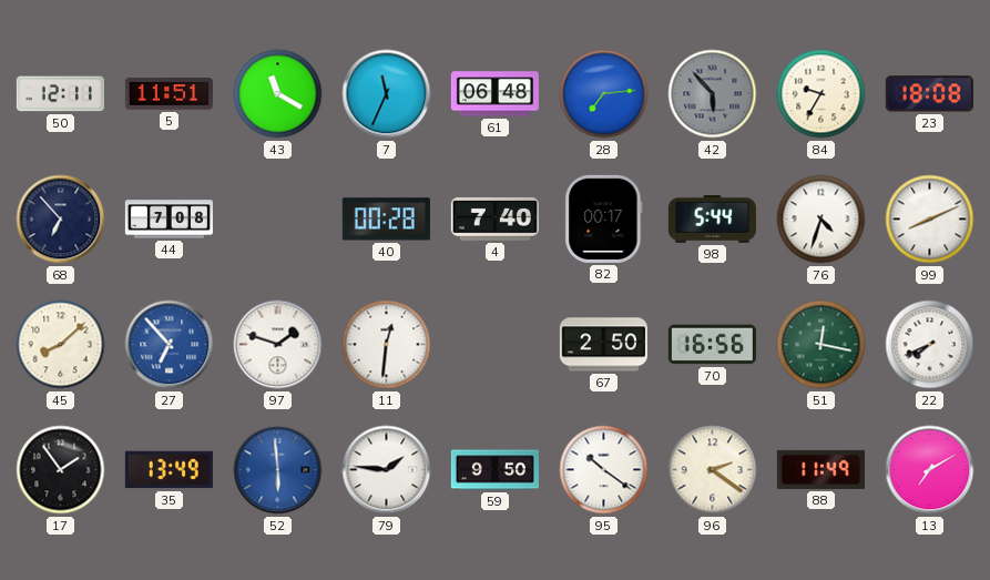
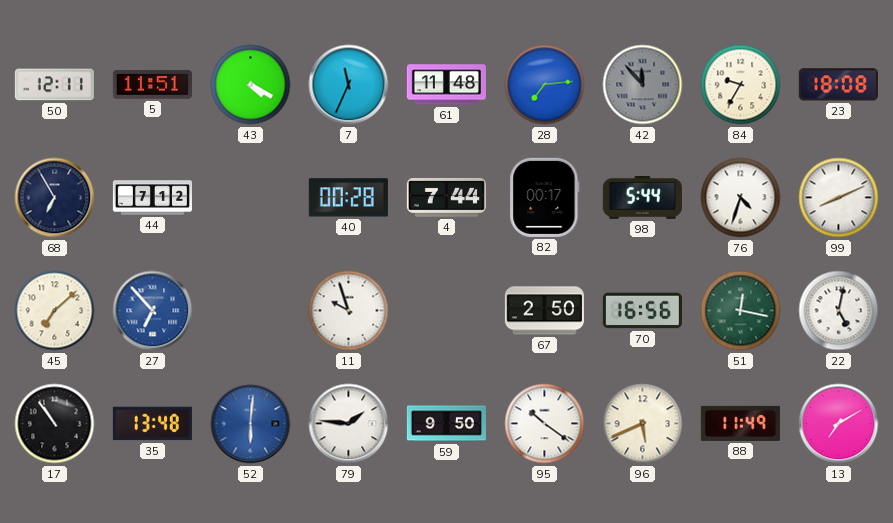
43: 11:20 -> 4:20 (251, 85)
61: 06:48 -> 11:48 (446, 85)
42: 5:53 -> 11:53 (643, 85)
68: 6:53 -> 6:55 (55, 198)
44: 7:08 -> 7:12 (152, 198)
4: 7:40 -> 7:44 (446, 198)
45: 8:08 -> 7:08 (55, 311)
97: 1:48 -> none (278, 345)
11: 12:31 -> 9:57 (349, 311)
22: 7:41 -> 5:02 (839, 311)
17: 1:54 -> 10:54 (55, 424)
35: 13:49 -> 13:48 (152, 424)
52: 5:59 -> 6:01 (251, 424)
96: 2:21 -> 5:41 (643, 424)
